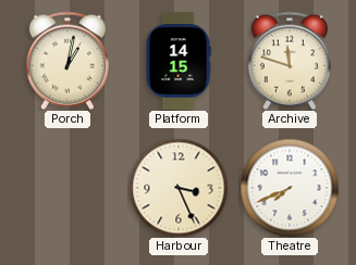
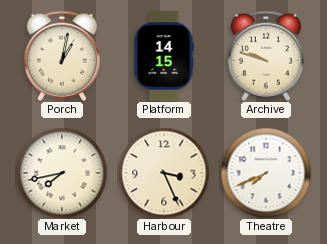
Archive: 11:48 -> 9:48 (266, 56)
Market: none -> 7:43 (62, 173)
